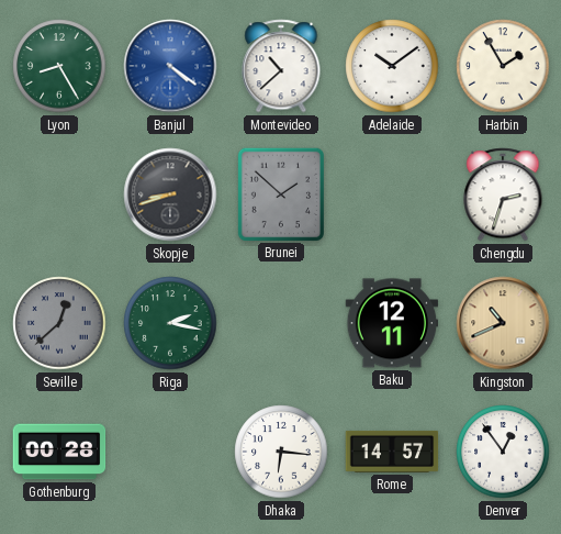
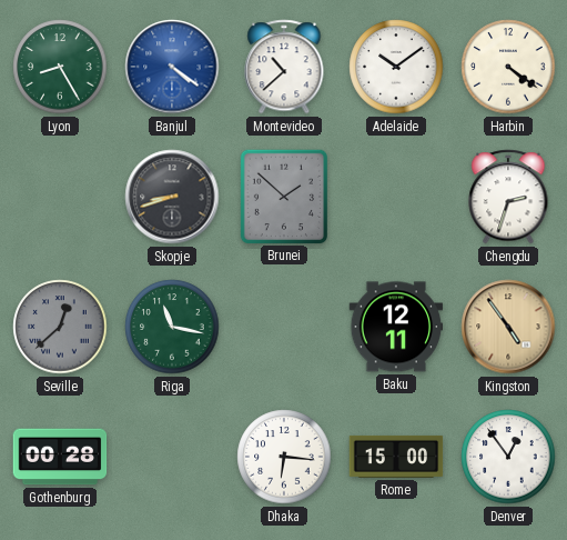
Harbin: 1:55 -> 4:21 (508, 67)
Riga: 2:17 -> 11:17 (172, 327)
Kingston: 10:41 -> 4:54 (508, 327)
Rome: 14:57 -> 15:00 (396, 457)
